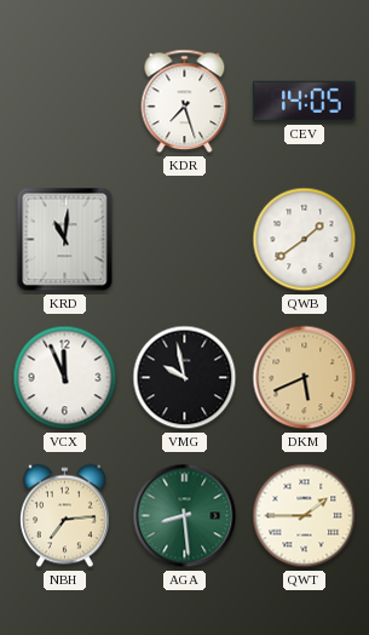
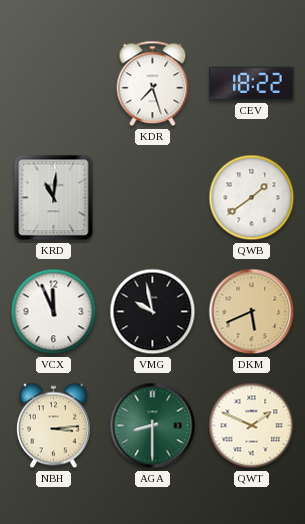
CEV: 14:05 -> 18:22 (252, 84)
NBH: 7:14 -> 3:14 (54, 426)
AGA: 8:29 -> 8:30 (153, 426)
QWT: 1:45 -> 1:49 (252, 426)
